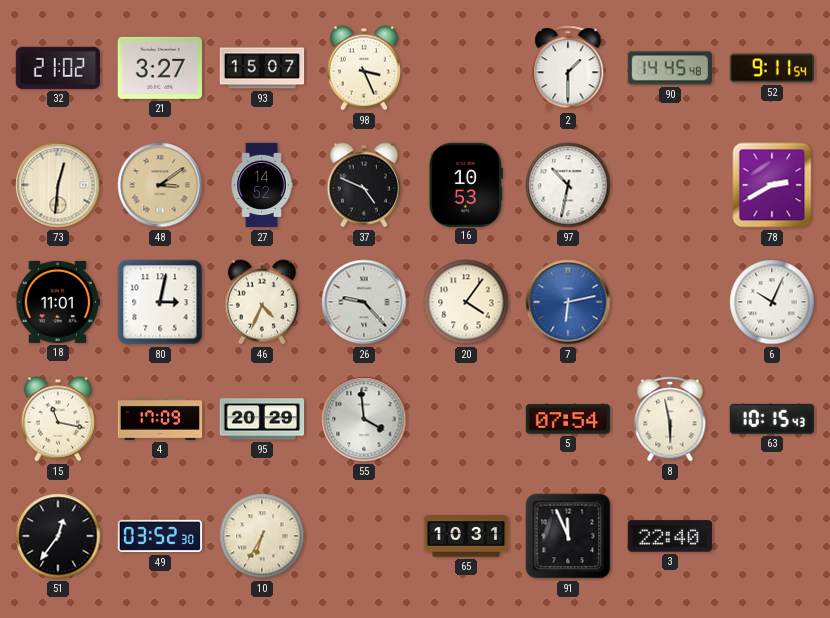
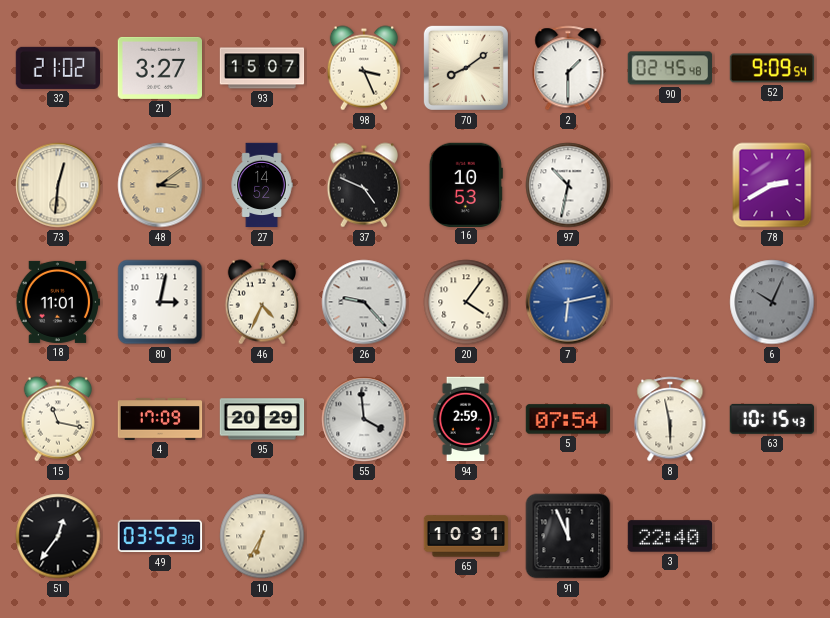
70: none -> 8:09 (466, 68)
90: 14:45 -> 02:45 (669, 68)
52: 9:11 -> 9:09 (772, 68)
6 dial: white -> grey (772, 302)
94: none -> 2:59 (466, 419)
